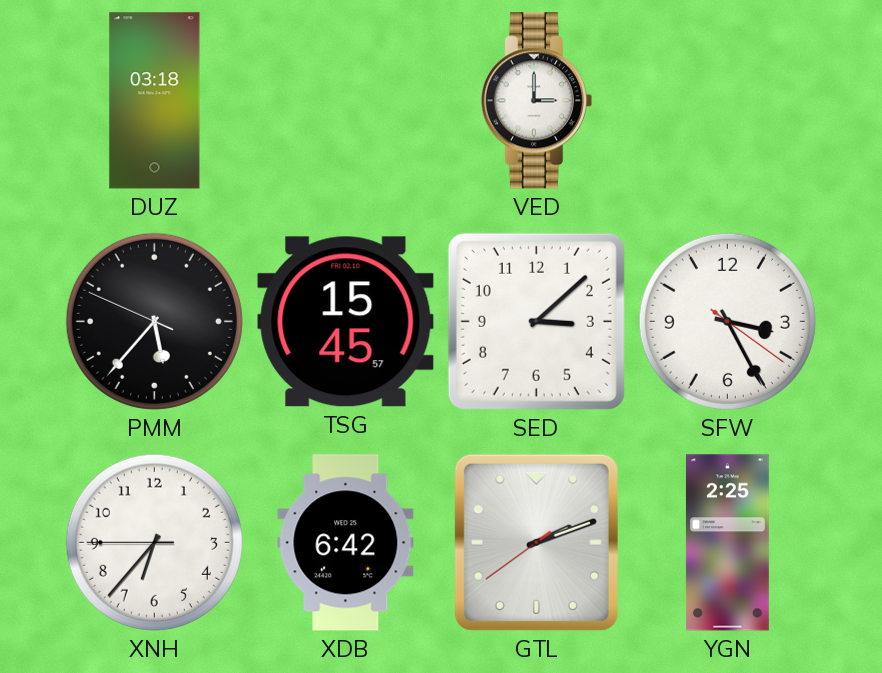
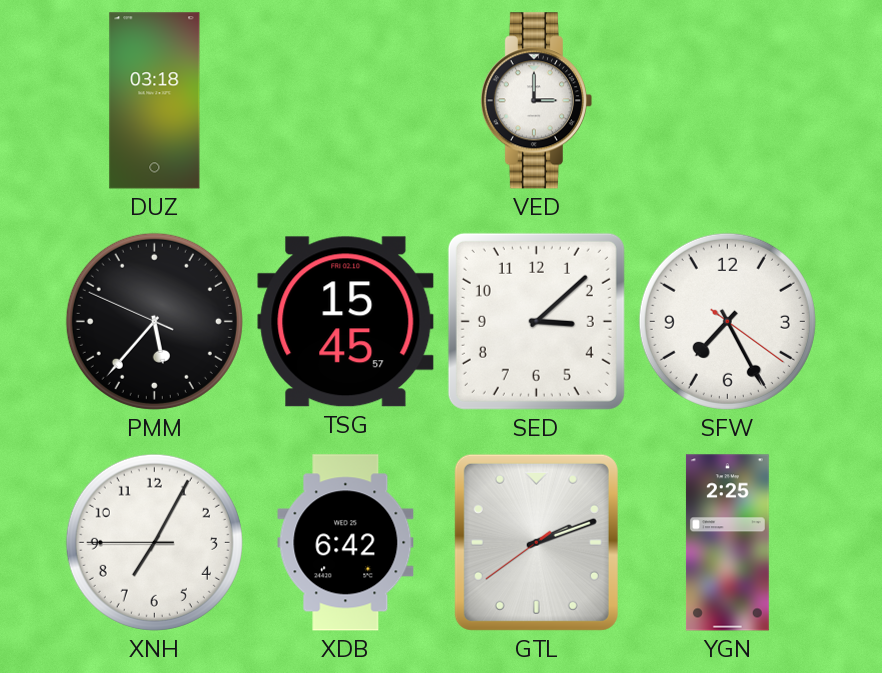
SFW: 3:25 -> 7:25 (727, 321)
XNH: 6:36 -> 7:04 (154, 542)
